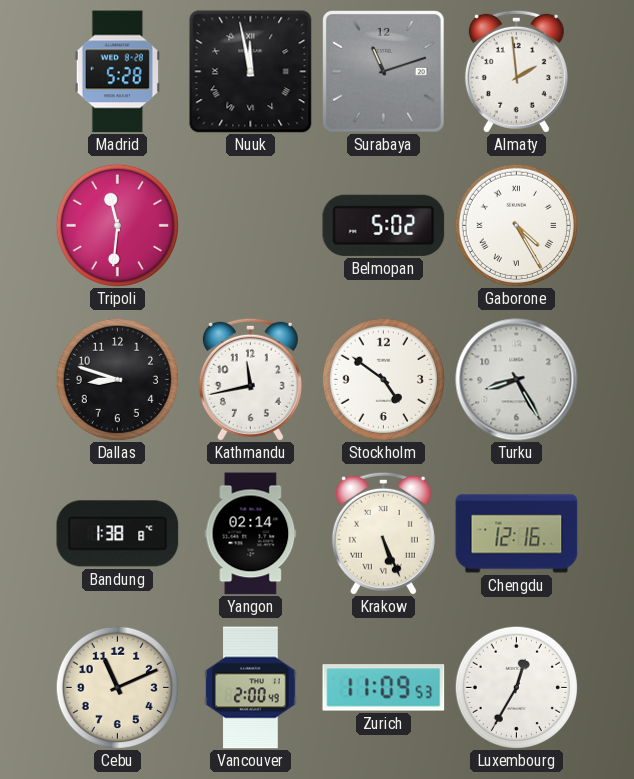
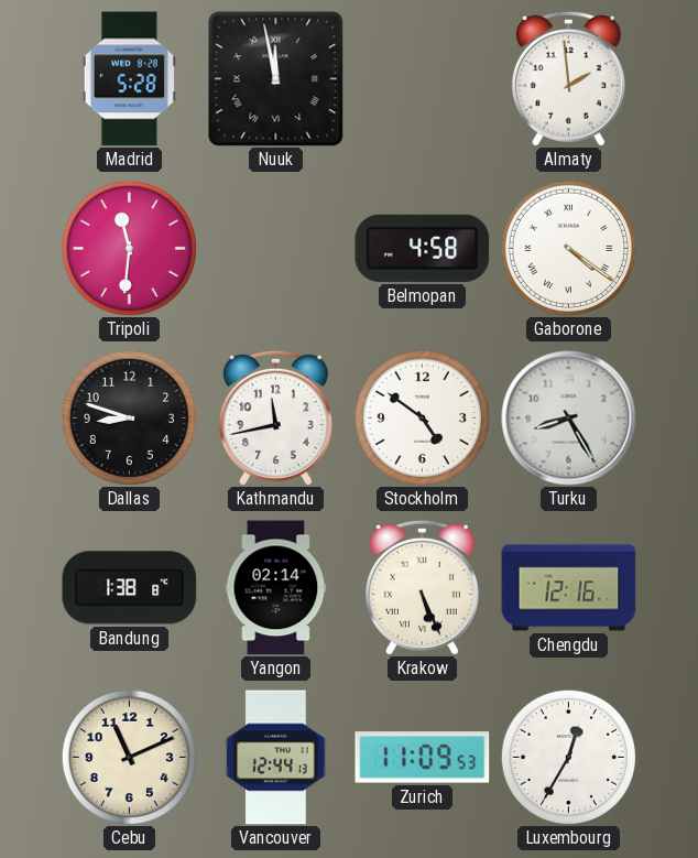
Surabaya: 11:12 -> none (384, 72)
Belmopan: 5:02 -> 4:58 (423, 248)
Gaborone: 4:25 -> 4:21 (568, 248)
Vancouver: 2:00 -> 12:44 (276, 758)
